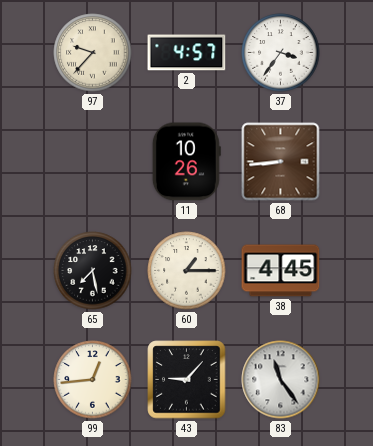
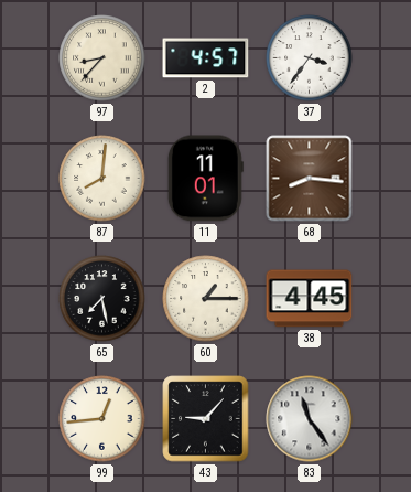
97: 9:37 -> 8:37 (102, 58)
87: none -> 8:01 (102, 179)
11: 10:26 -> 11:01 (205, 179)
68: 8:44 -> 8:16 (310, 179)
